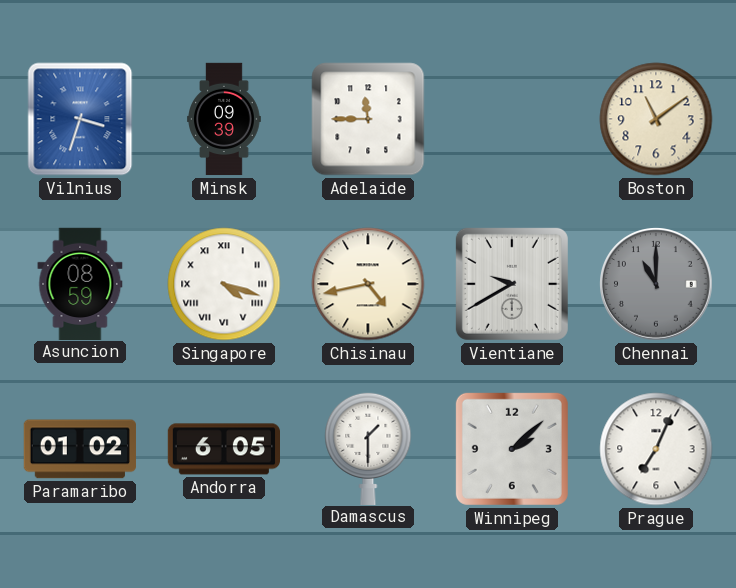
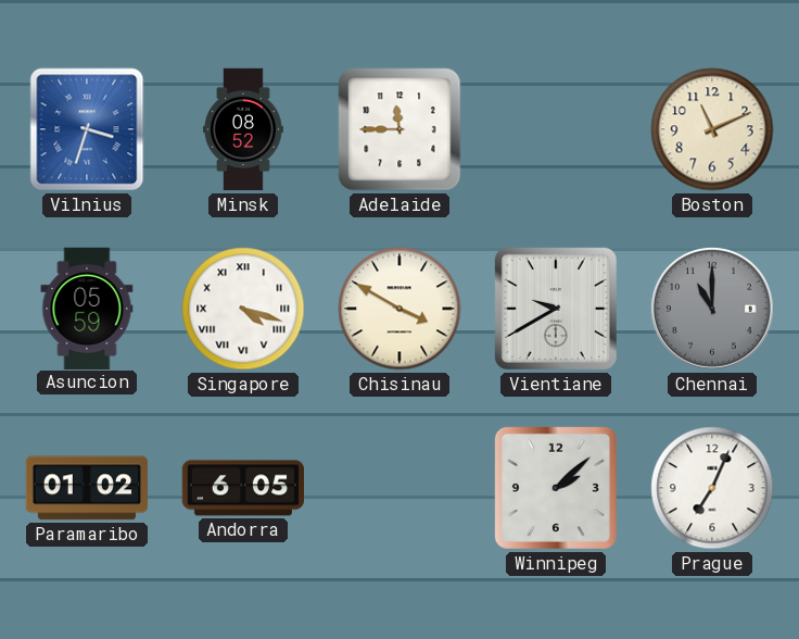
Minsk: 09:39 -> 08:52 (243, 129)
Boston: 11:09 -> 11:11 (712, 129)
Asuncion: 08:59 -> 05:59 (87, 308)
Chisinau: 4:43 -> 3:50 (399, 309)
Damascus: 1:30 -> none (368, 448)
